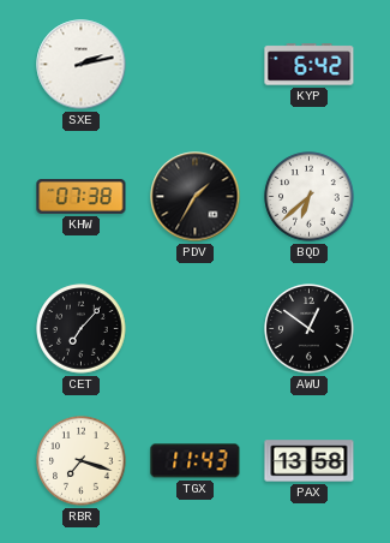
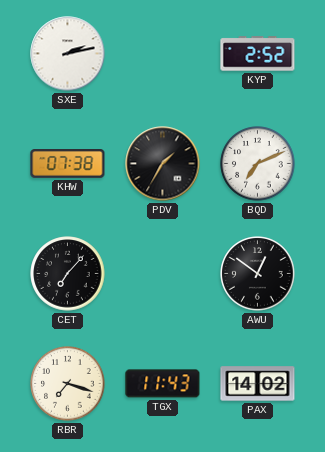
KYP: 6:42 -> 2:52 (258, 54)
BQD: 6:38 -> 7:11 (258, 164)
PAX: 13:58 -> 14:02 (258, 384)
